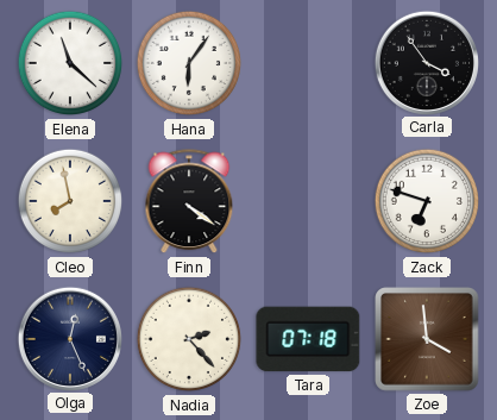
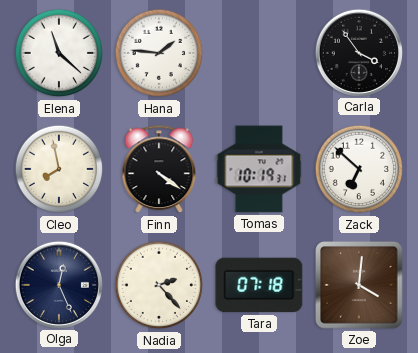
Hana: 6:06 -> 1:46 (159, 53)
Tomas: none -> 10:19 (259, 169)
Zack: 6:48 -> 6:52 (359, 169)
Zoe: 3:59 -> 4:01 (359, 285)
